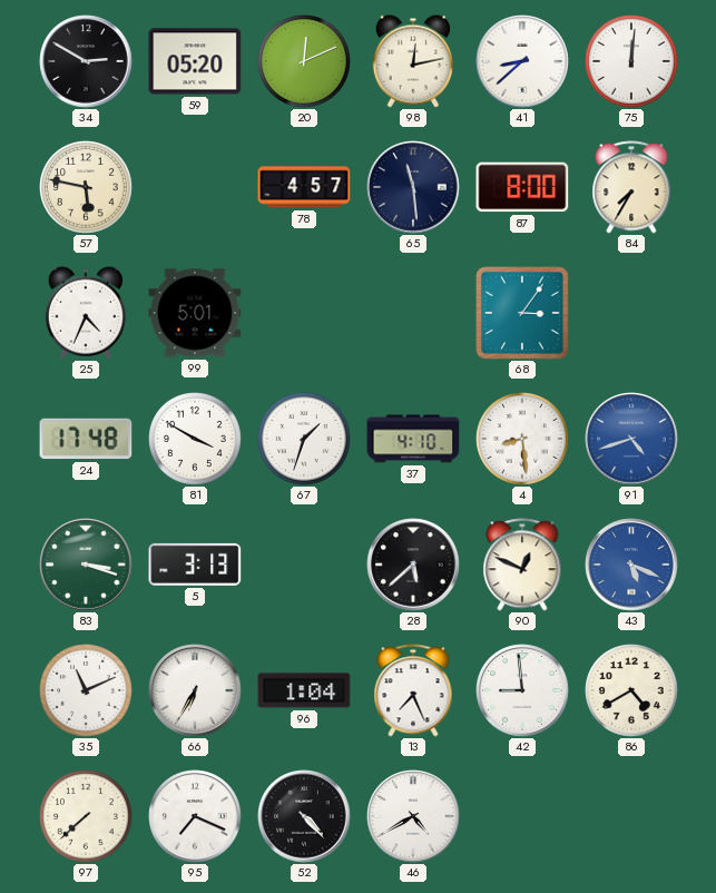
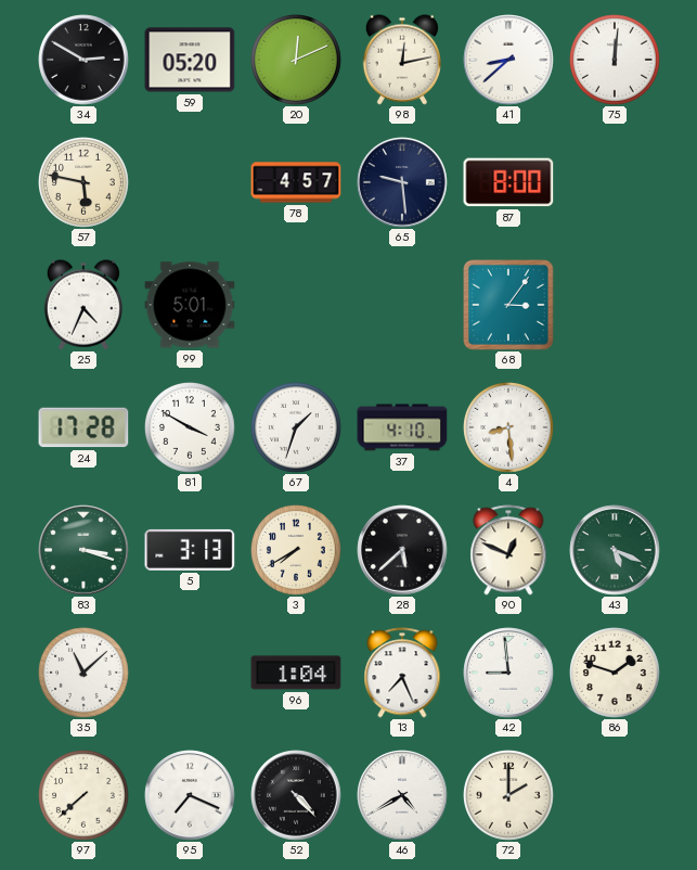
65: 11:29 -> 9:29 (402, 182)
84: 7:35 -> none (631, 187)
24: 17:48 -> 17:28 (83, 427)
91: 4:42 -> none (631, 439)
3: none -> 7:40 (297, 551)
43 dial: blue -> green (615, 550)
35: 11:11 -> 11:08 (85, 674)
66: 6:35 -> none (195, 690)
86: 4:40 -> 1:48 (616, 674)
72: none -> 2:00 (509, 796)
